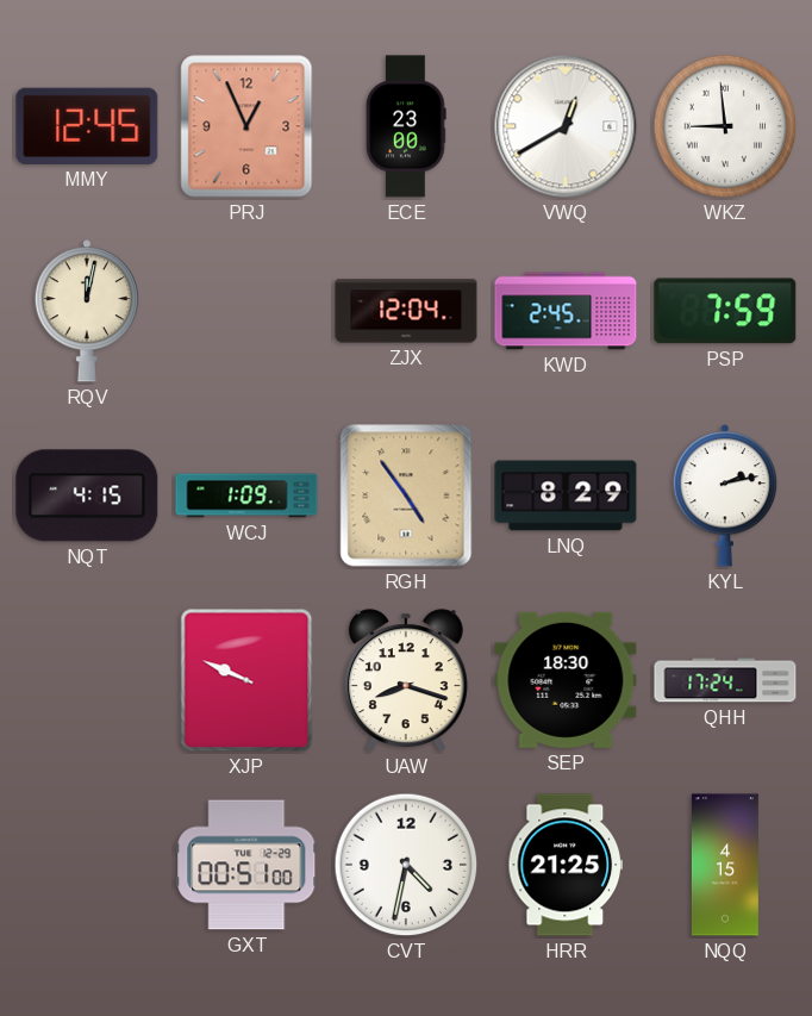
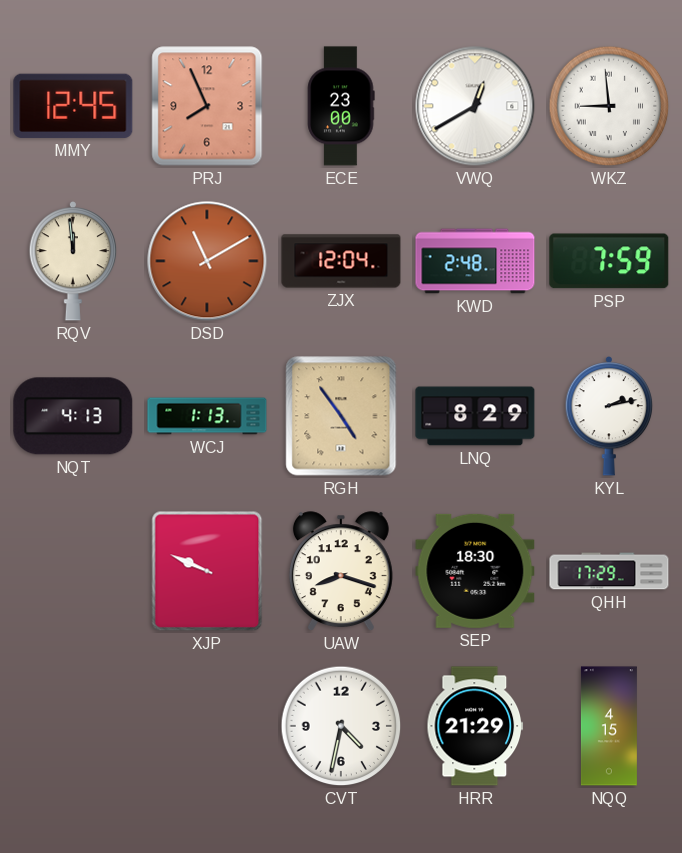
PRJ: 12:56 -> 7:56 (207, 106)
RQV: 12:02 -> 11:59 (73, 262)
DSD: none -> 11:10 (207, 261)
KWD: 2:45 -> 2:48 (475, 261)
NQT: 4:15 -> 4:13 (73, 416)
WCJ: 1:09 -> 1:13 (207, 416)
QHH: 17:24 -> 17:29 (609, 571)
GXT: 00:51 -> none (246, 865)
HRR: 21:25 -> 21:29 (475, 726)
